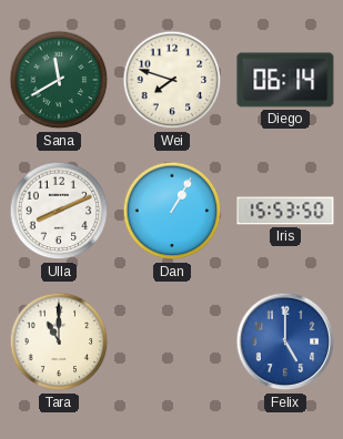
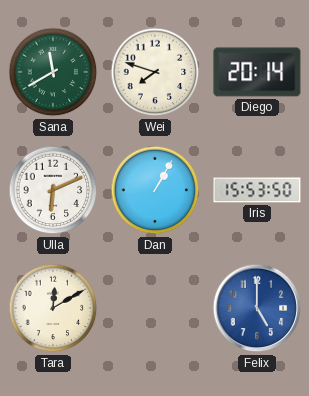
Diego: 06:14 -> 20:14 (257, 72)
Ulla: 8:11 -> 6:11 (53, 190)
Tara: 11:00 -> 12:10 (53, 308)
